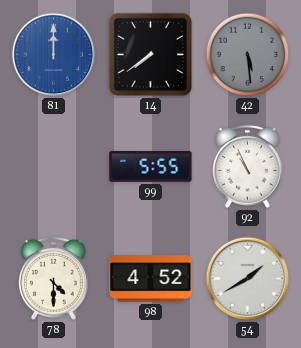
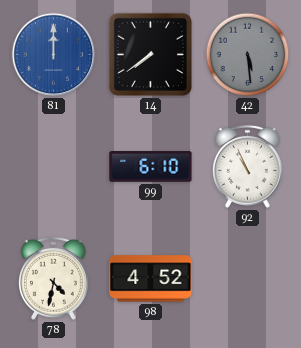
99: 5:55 -> 6:10 (151, 167)
78: 4:30 -> 4:32 (53, 278)
54: 1:40 -> none (248, 279)
